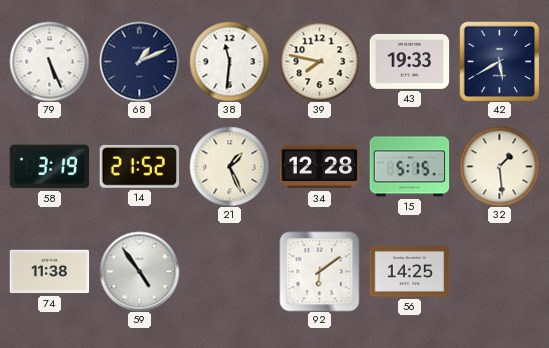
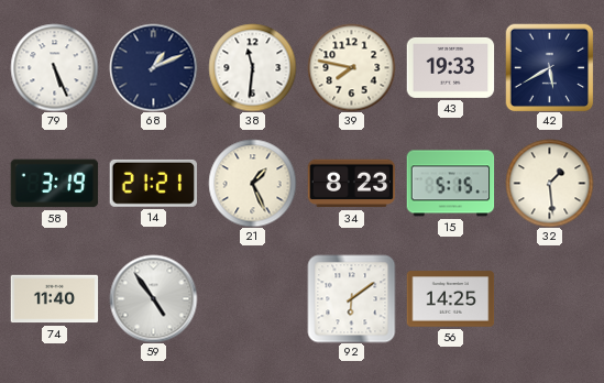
14: 21:52 -> 21:21 (153, 183)
34: 12:28 -> 8:23 (351, 184)
74: 11:38 -> 11:40 (54, 299)
